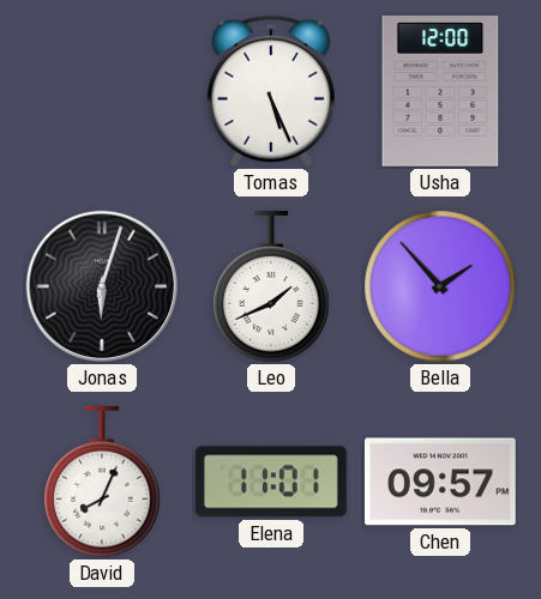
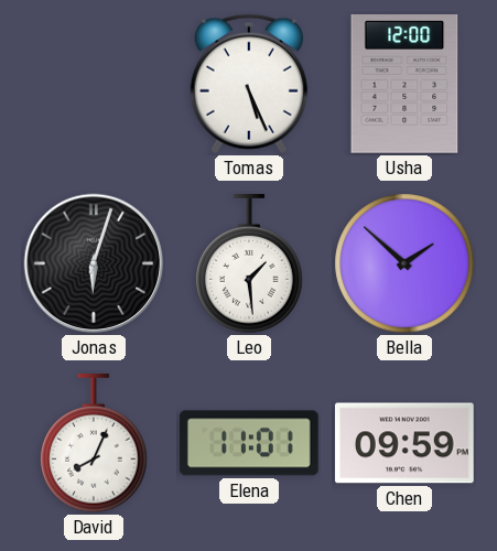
Leo: 1:41 -> 1:29 (249, 264)
Bella: 1:53 -> 1:52 (404, 263)
Chen: 09:57 -> 09:59 (404, 443)
